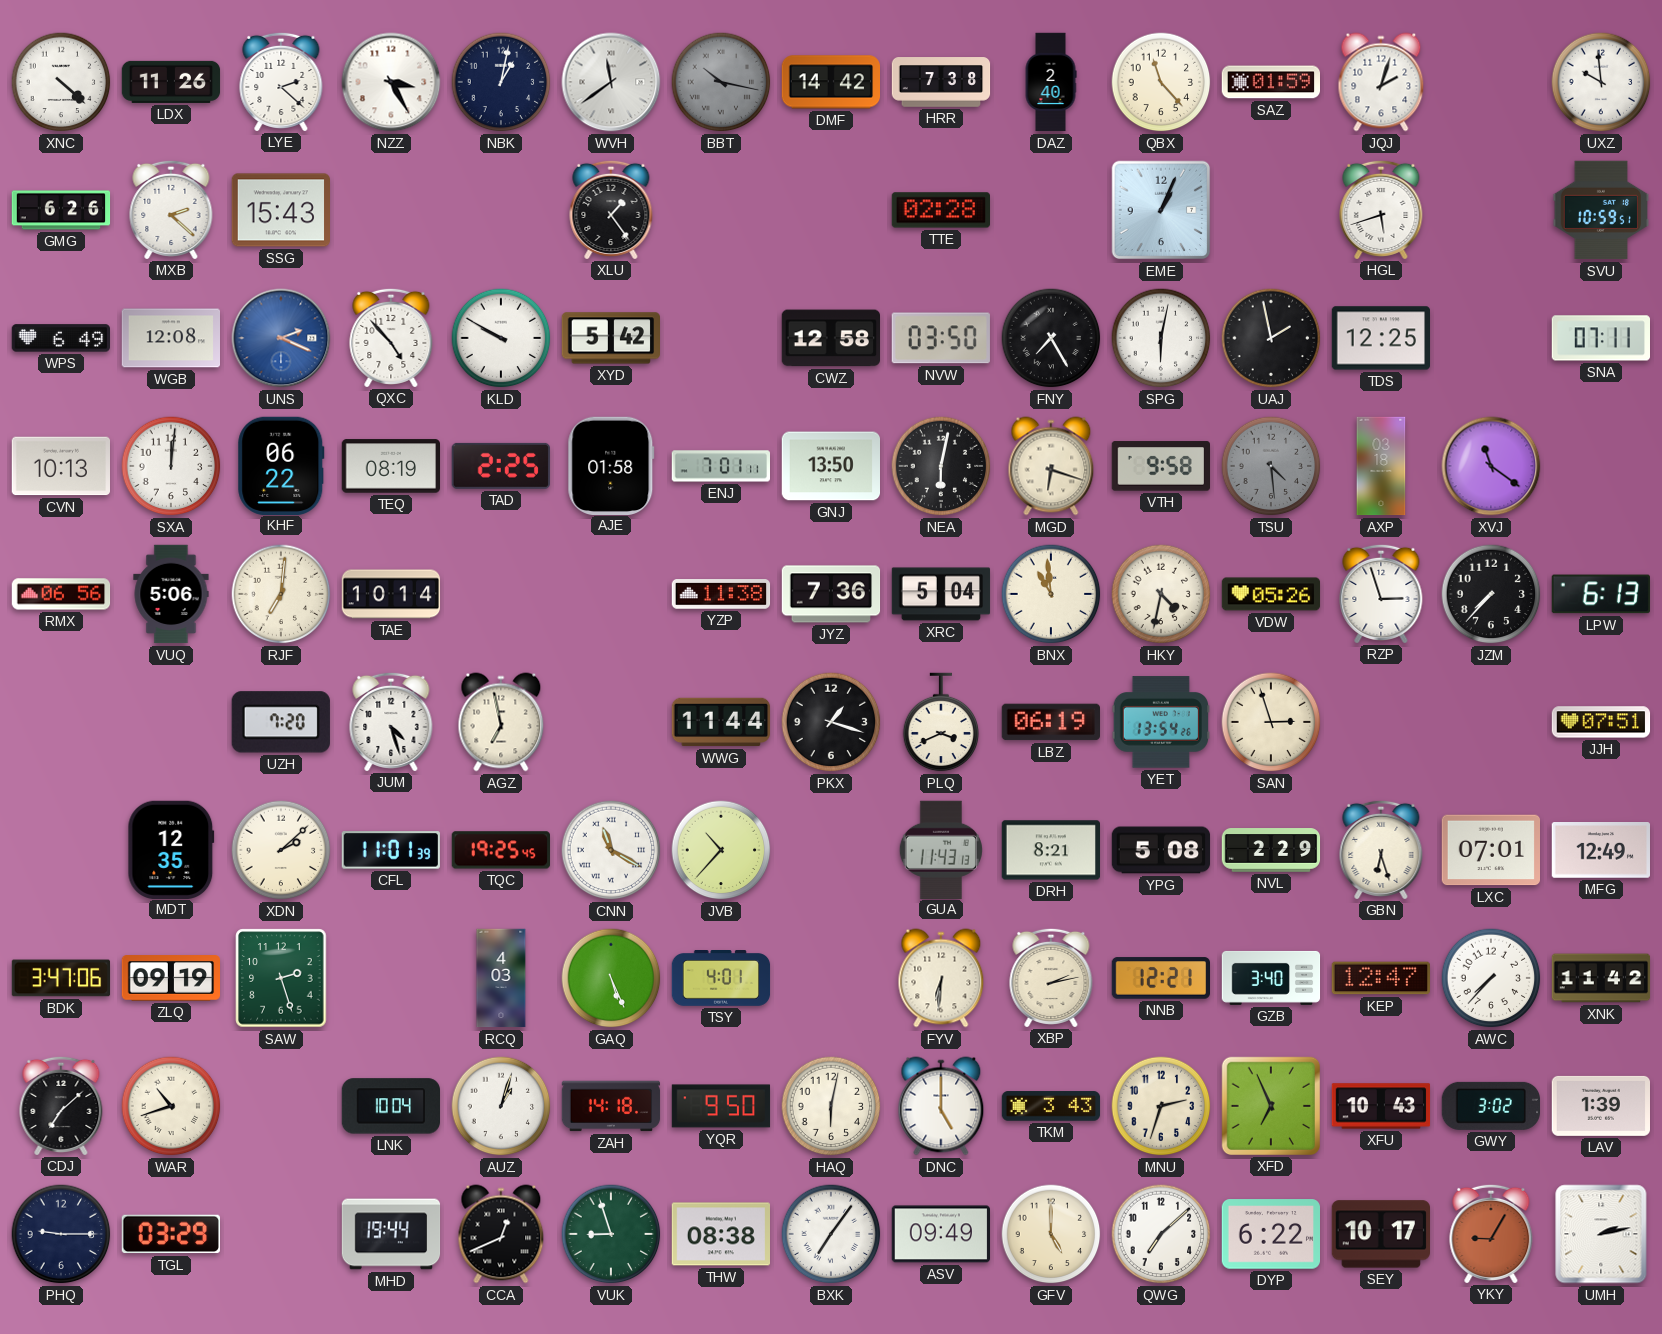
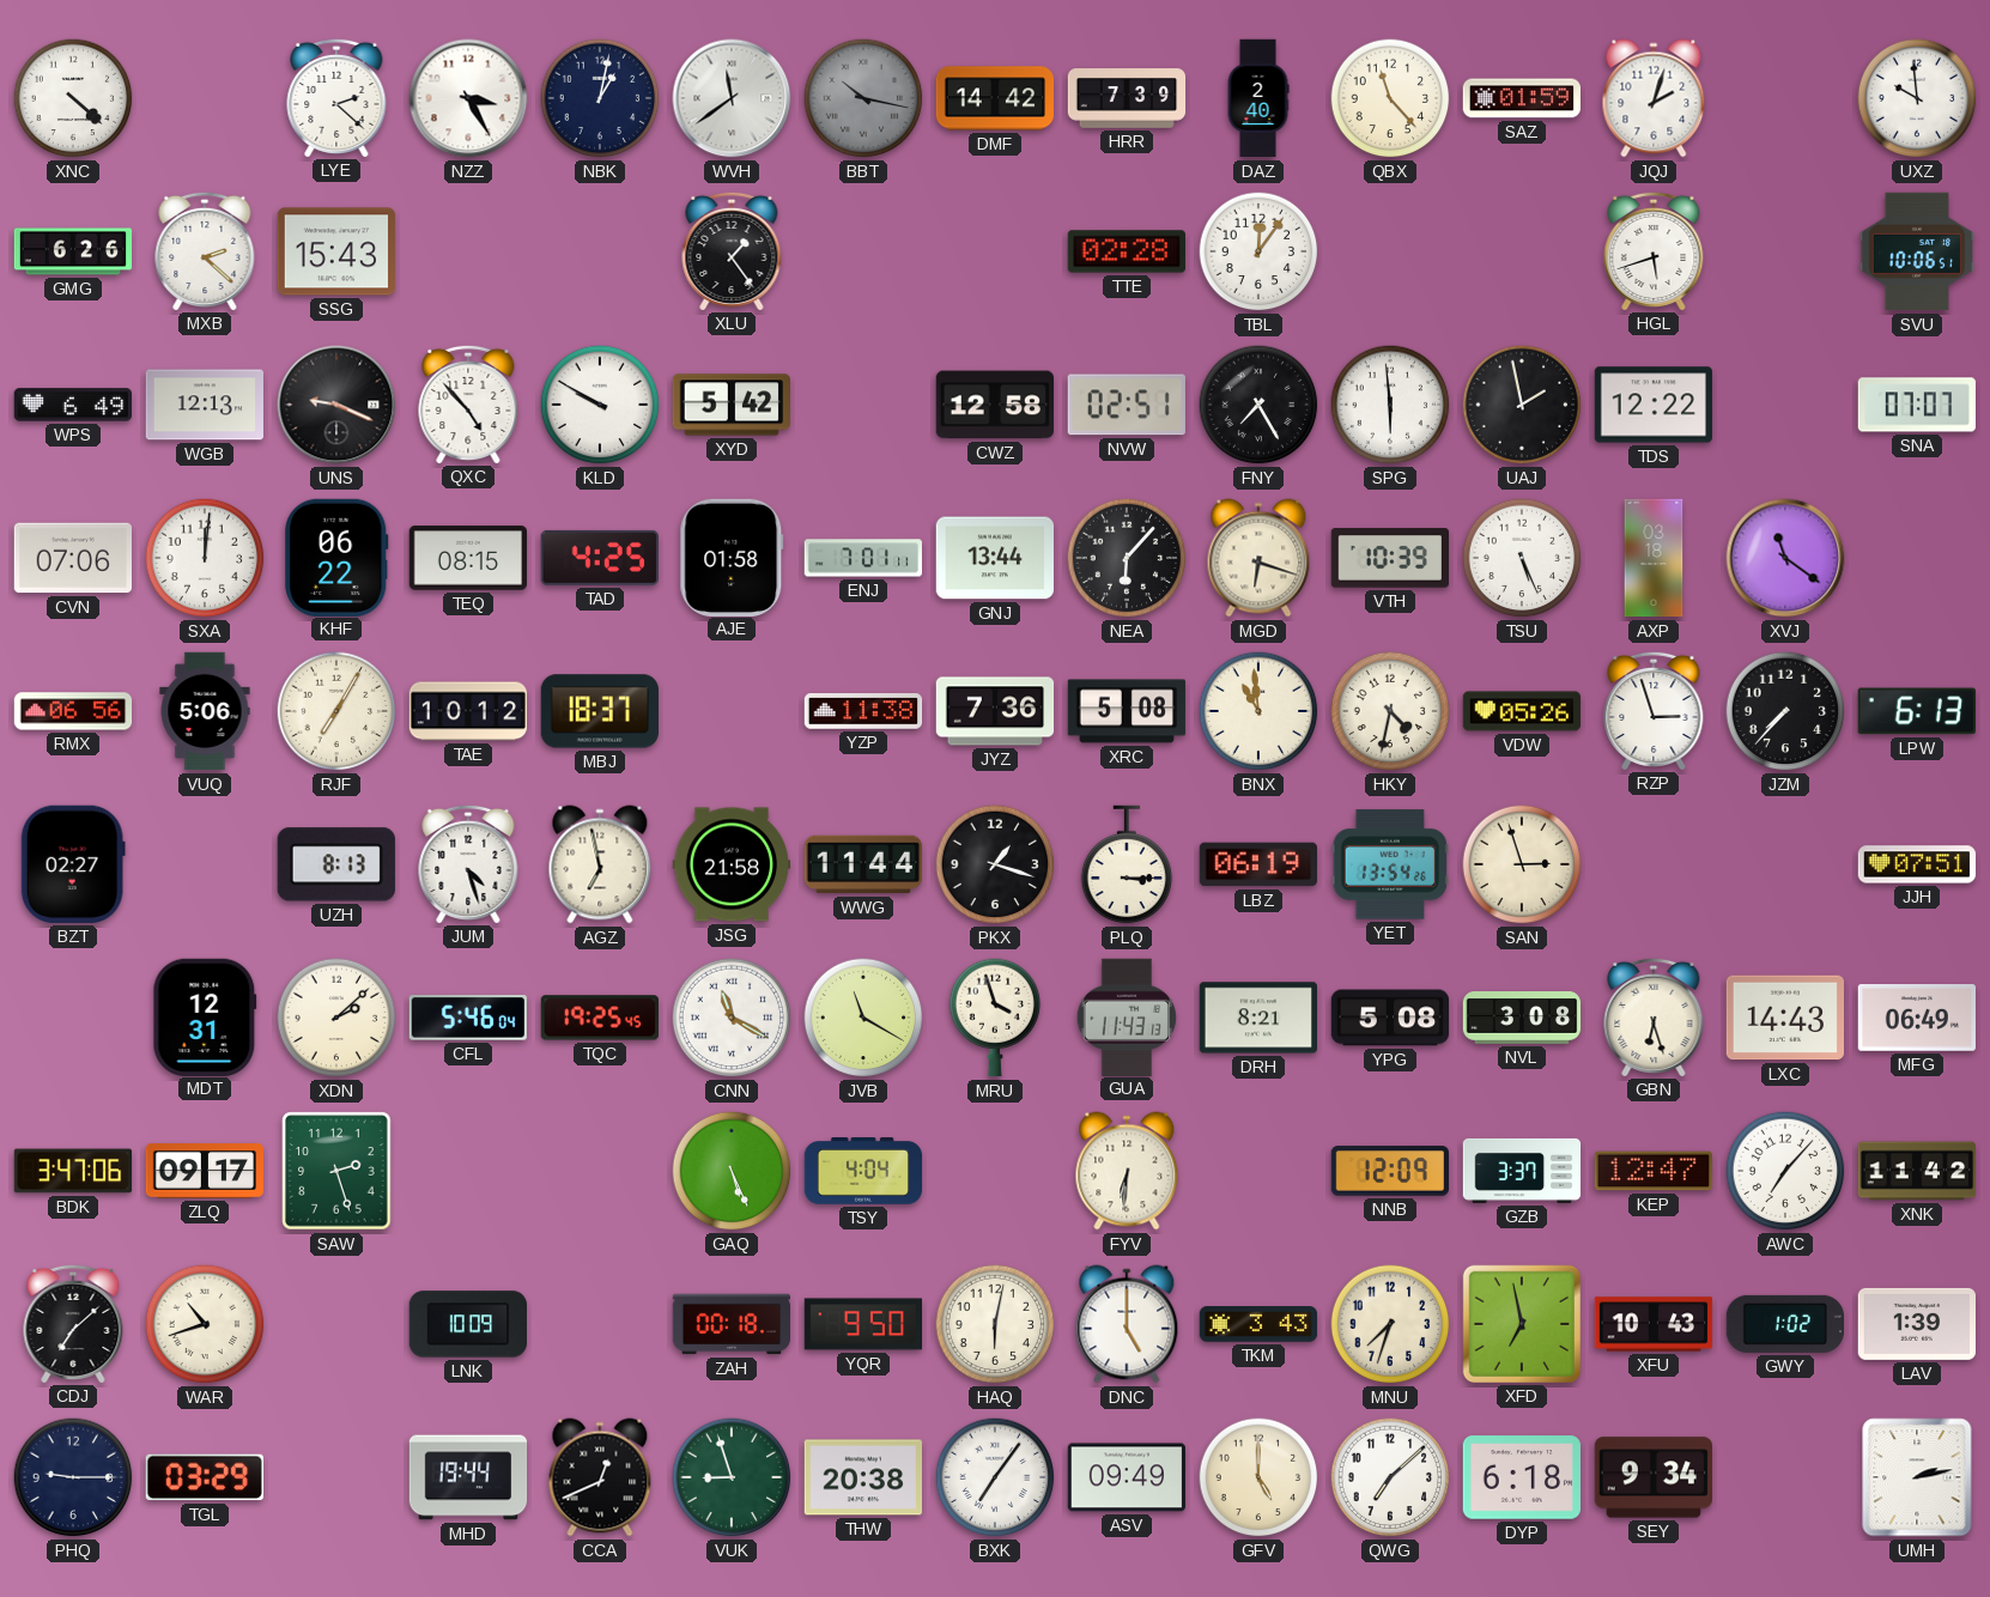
LDX: 11:26 -> none (171, 82)
HRR: 7:38 -> 7:39 (1127, 98)
TBL: none -> 12:06 (1258, 251)
EME: 1:04 -> none (1161, 210)
SVU: 10:59 -> 10:06 (1917, 251)
WGB: 12:08 -> 12:13 (205, 405)
UNS: 2:19 -> 9:19 (336, 405)
UNS dial: blue -> black (336, 405)
NVW: 03:50 -> 02:51 (1127, 405)
SPG: 6:02 -> 5:59 (1390, 405)
TDS: 12:25 -> 12:22 (1654, 405)
SNA: 07:11 -> 07:07 (1916, 405)
CVN: 10:13 -> 07:06 (72, 558)
TEQ: 08:19 -> 08:15 (468, 558)
TAD: 2:25 -> 4:25 (600, 558)
GNJ: 13:50 -> 13:44 (994, 558)
NEA: 6:02 -> 6:07 (1127, 558)
VTH: 9:58 -> 10:39 (1389, 558)
TSU: 4:29 -> 5:26 (1522, 558)
TSU dial: grey -> white (1522, 558)
RJF: 7:01 -> 7:05 (336, 711)
TAE: 10:14 -> 10:12 (468, 711)
MBJ: none -> 18:37 (599, 711)
XRC: 5:04 -> 5:08 (1127, 711)
BZT: none -> 02:27 (73, 864)
UZH: 7:20 -> 8:13 (336, 864)
JSG: none -> 21:58 (732, 864)
PLQ: 3:41 -> 3:15 (1127, 864)
MDT: 12:35 -> 12:31 (205, 1016)
CFL: 11:01 -> 5:46 (468, 1018)
JVB: 10:37 -> 11:20 (863, 1018)
MRU: none -> 3:57 (995, 1018)
NVL: 2:29 -> 3:08 (1522, 1018)
LXC: 07:01 -> 14:43 (1784, 1018)
MFG: 12:49 -> 06:49 (1916, 1019)
ZLQ: 09:19 -> 09:17 (205, 1171)
RCQ: 4:03 -> none (501, 978)
TSY: 4:01 -> 4:04 (863, 1172)
XBP: 2:13 -> none (1051, 977)
NNB: 12:21 -> 12:09 (1389, 1171)
GZB: 3:40 -> 3:37 (1522, 1171)
AWC: 7:37 -> 7:07 (1785, 1171)
LNK: 10:04 -> 10:09 (467, 1324)
AUZ: 1:03 -> none (501, 1106)
ZAH: 14:18 -> 00:18 (732, 1324)
MNU: 2:33 -> 7:33 (1390, 1324)
XFD: 6:56 -> 6:58 (1521, 1323)
GWY: 3:02 -> 1:02 (1784, 1324)
THW: 08:38 -> 20:38 (862, 1477)
DYP: 6:22 -> 6:18 (1522, 1477)
SEY: 10:17 -> 9:34 (1652, 1477)
YKY: 9:05 -> none (1491, 1233)
